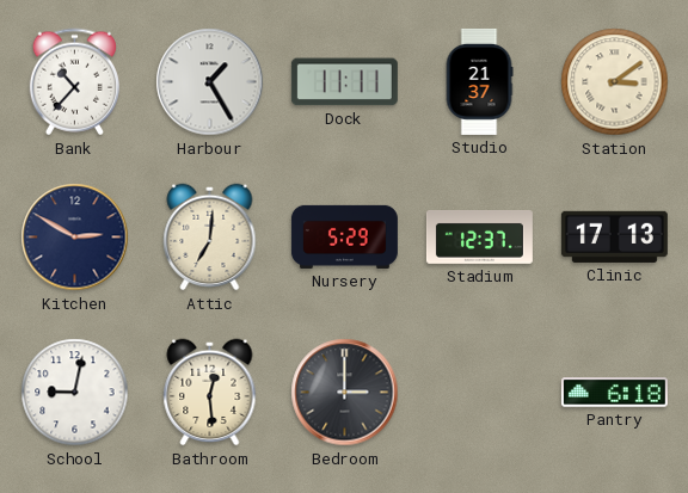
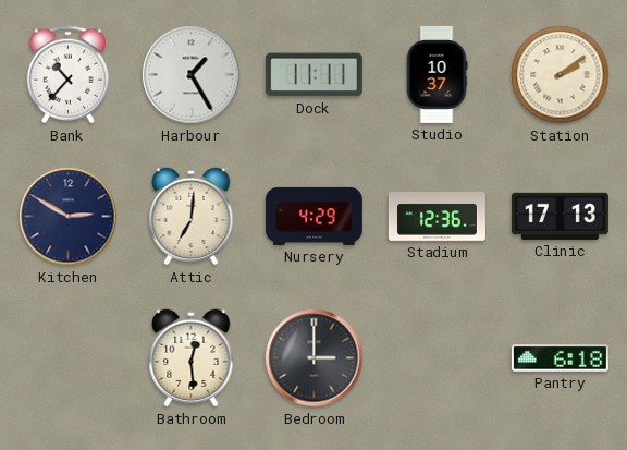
Studio: 21:37 -> 10:37 (437, 74)
Station: 3:09 -> 2:09 (561, 75)
Nursery: 5:29 -> 4:29 (313, 216)
Stadium: 12:37 -> 12:36 (437, 216)
School: 9:02 -> none (75, 393)
